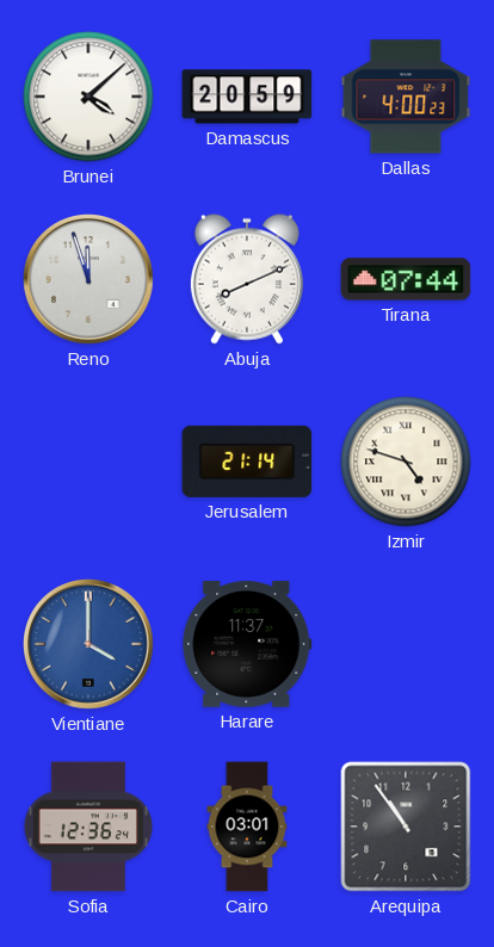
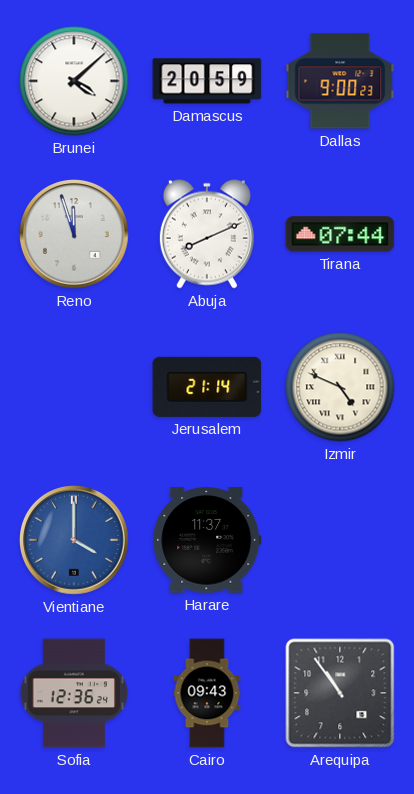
Dallas: 4:00 -> 9:00 (340, 81)
Izmir: 4:48 -> 4:49 (340, 387)
Cairo: 03:01 -> 09:43 (207, 693)
